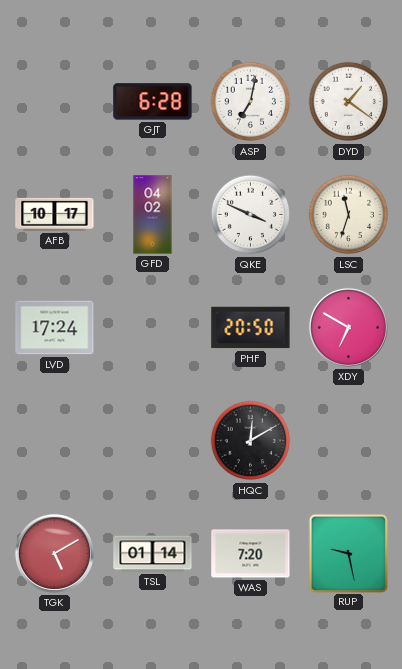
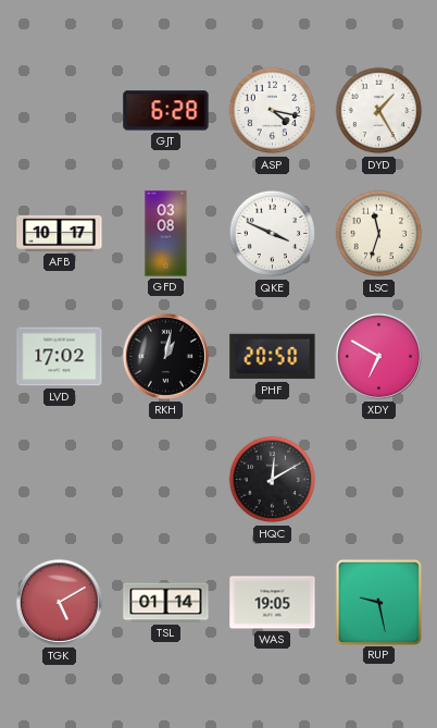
ASP: 7:02 -> 4:17 (273, 111)
DYD: 1:21 -> 1:25 (379, 111)
GFD: 04:02 -> 03:08 (166, 234)
LVD: 17:24 -> 17:02 (60, 357)
RKH: none -> 1:02 (165, 356)
WAS: 7:20 -> 19:05 (273, 603)
